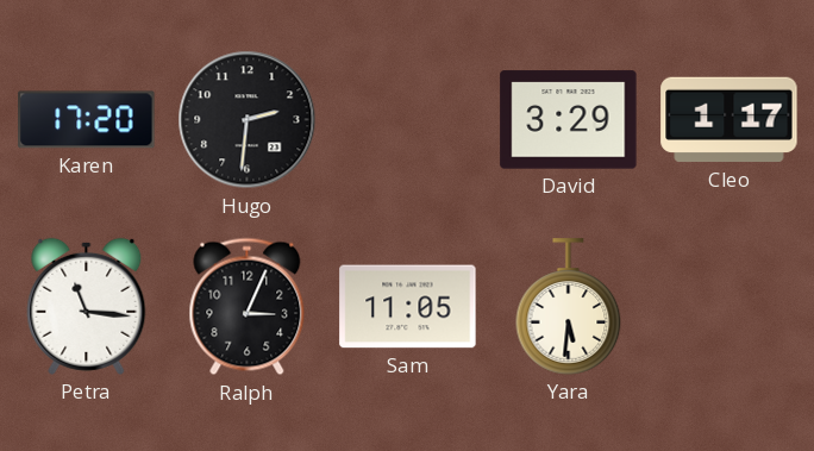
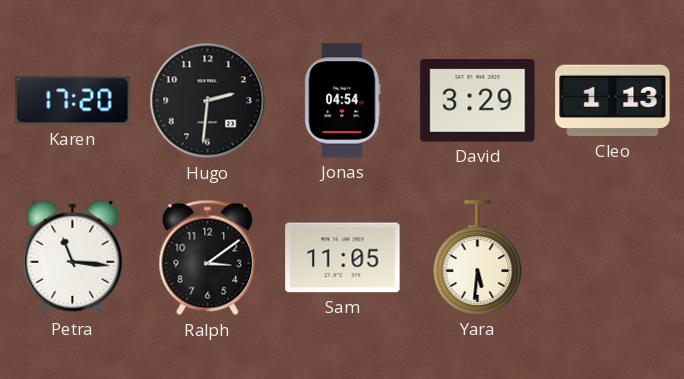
Jonas: none -> 04:54 (343, 101)
Cleo: 1:17 -> 1:13 (613, 101)
Ralph: 3:04 -> 3:09 (208, 258)
